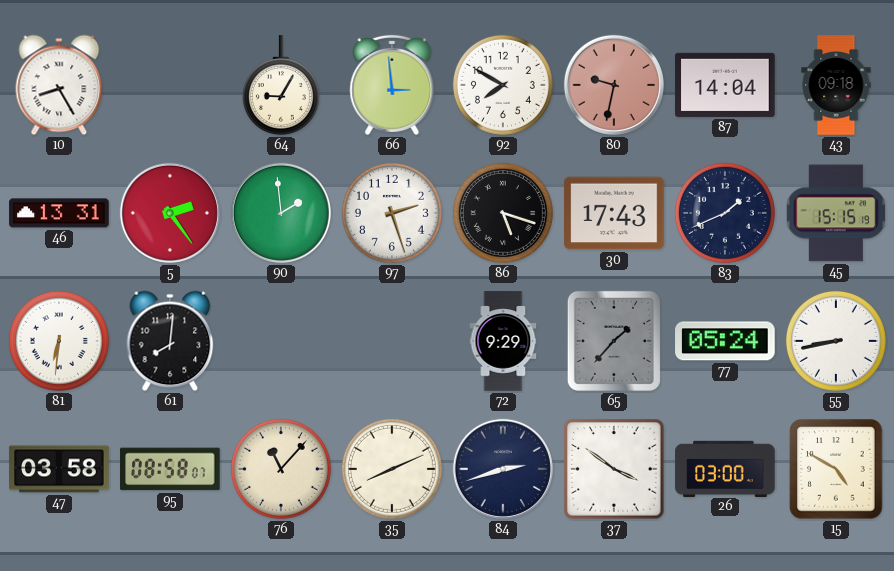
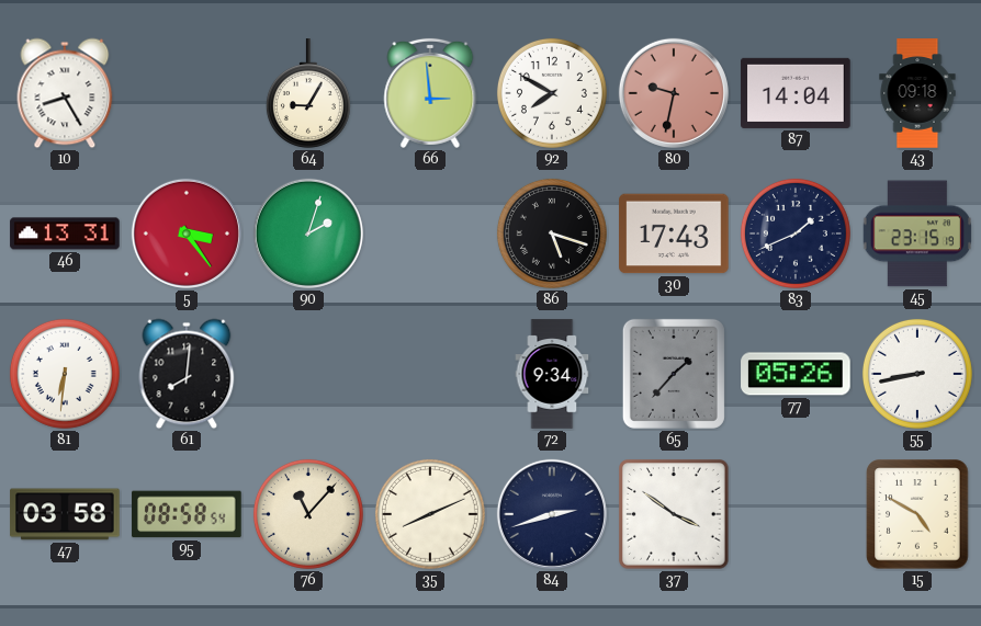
5: 2:24 -> 3:24 (187, 234)
90: 1:59 -> 2:03 (308, 234)
97: 2:27 -> none (392, 213)
45: 15:15 -> 23:15 (916, 234)
72: 9:29 -> 9:34 (552, 374)
77: 05:24 -> 05:26 (796, 374)
95: 08:58:07 -> 08:58:54 (187, 514)
26: 03:00 -> none (725, 468)
